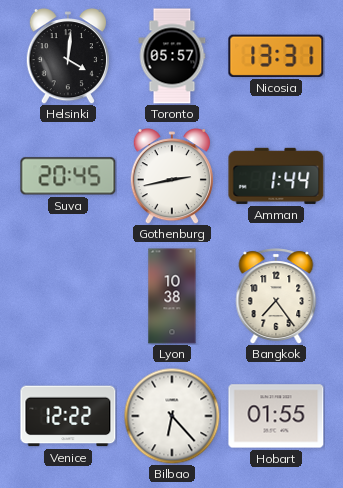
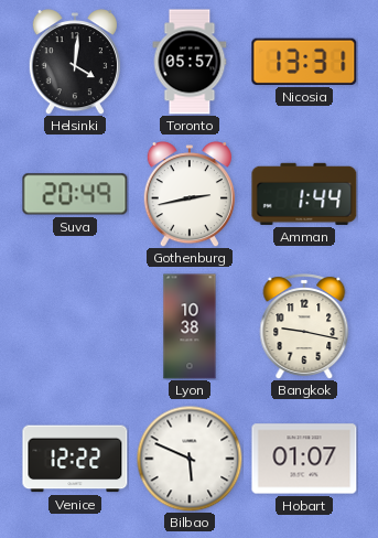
Suva: 20:45 -> 20:49 (75, 194)
Bangkok: 7:24 -> 9:17 (304, 326)
Bilbao: 6:23 -> 5:49 (190, 459)
Hobart: 01:55 -> 01:07 (304, 459)
